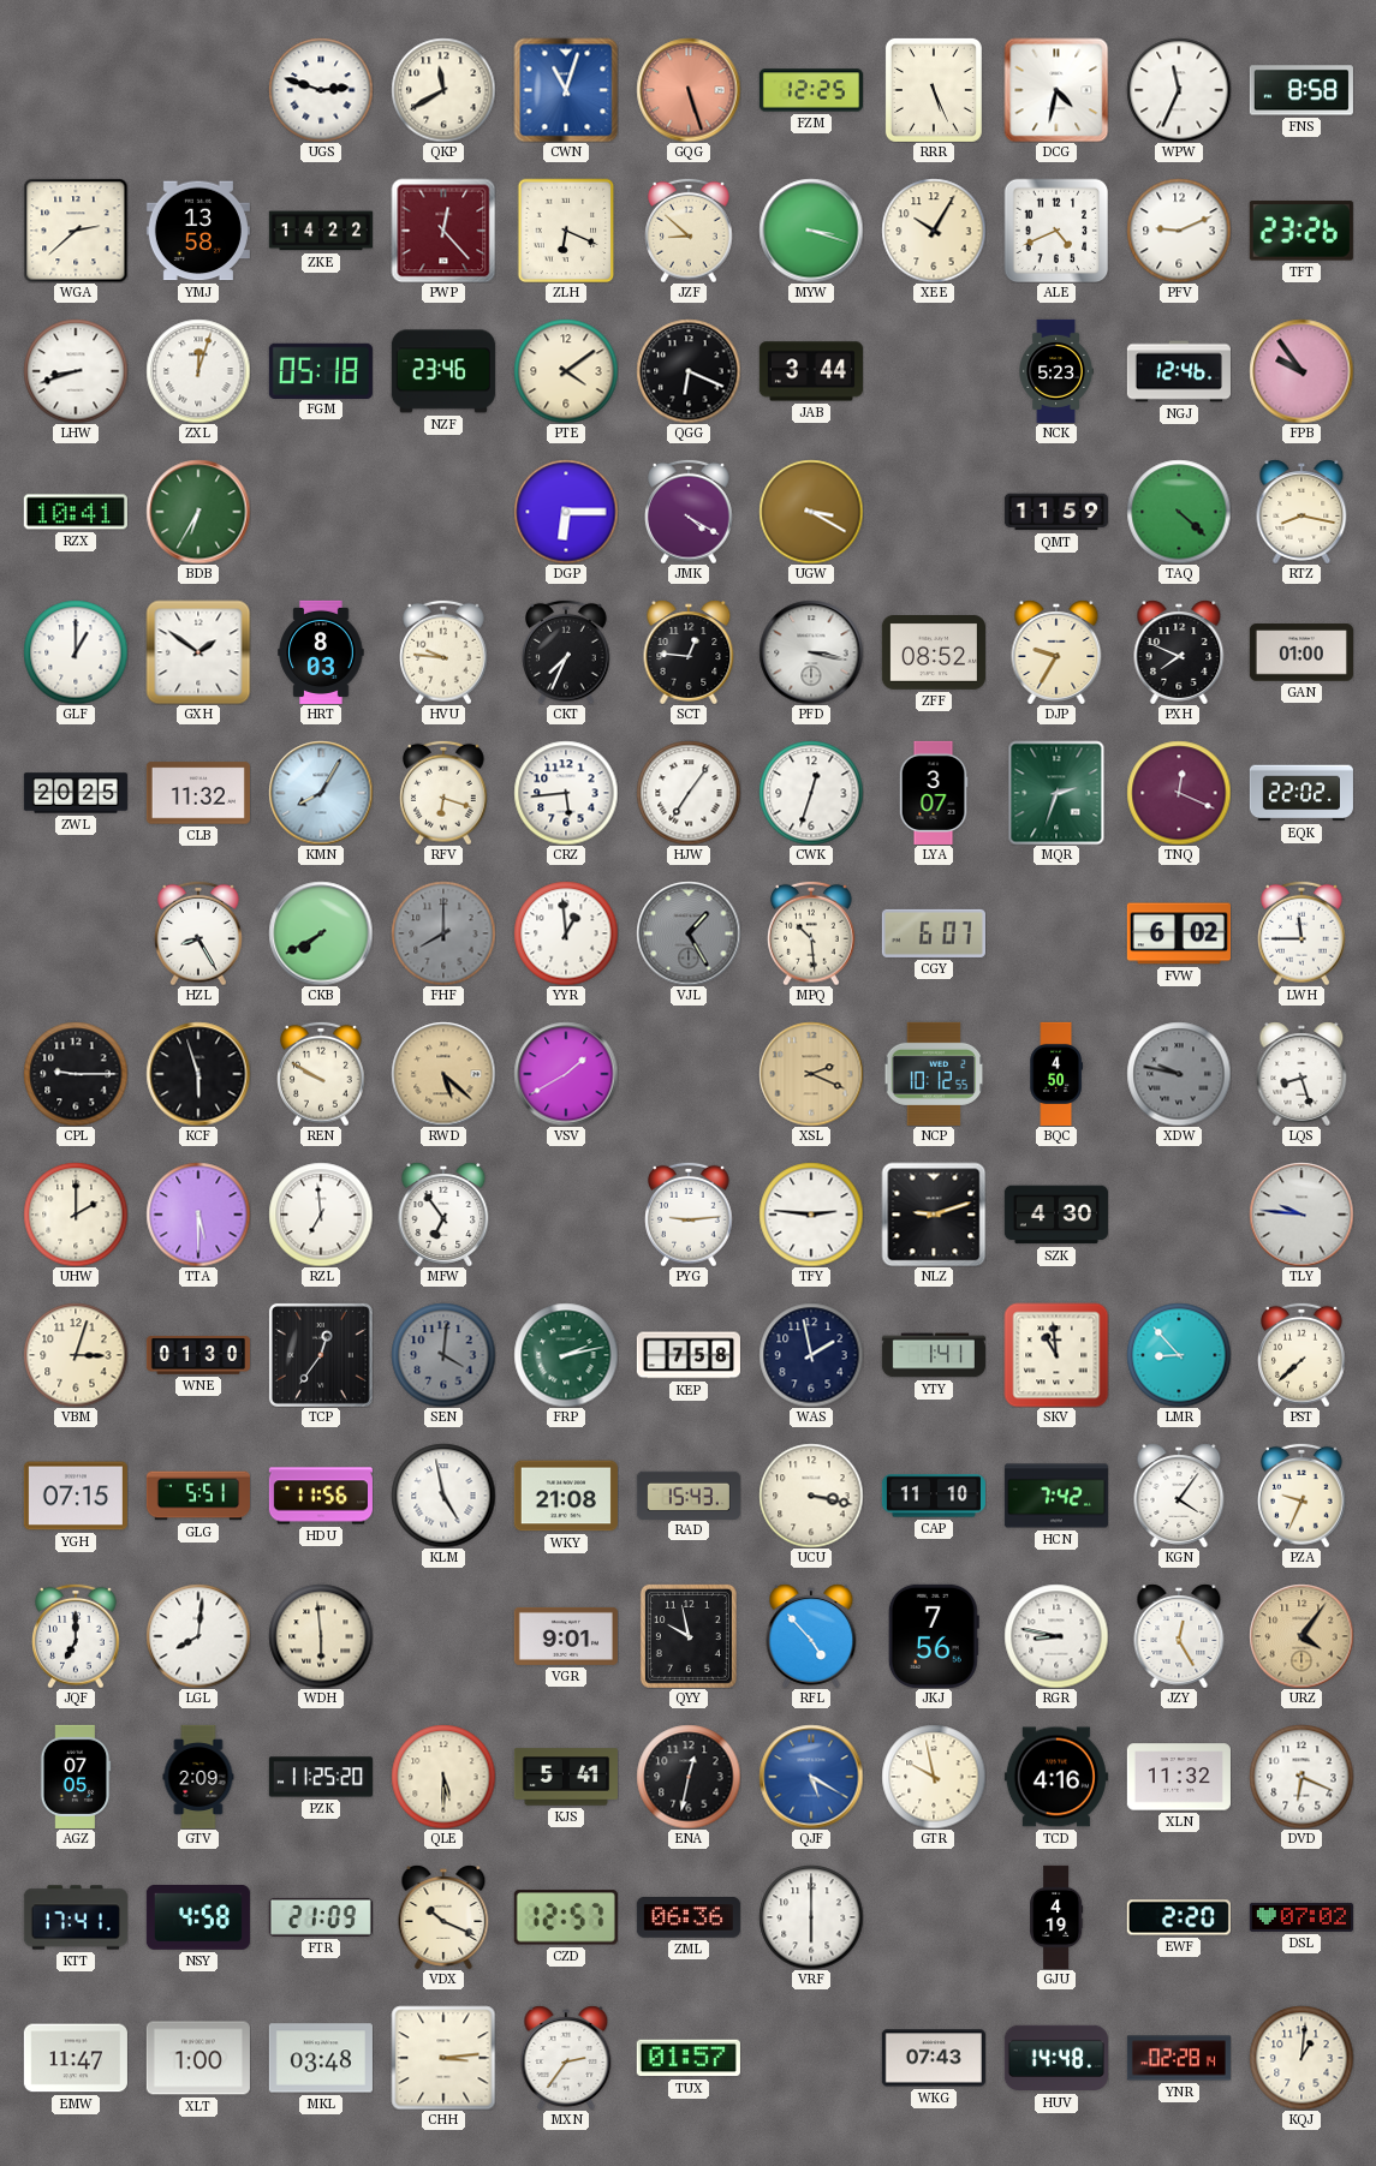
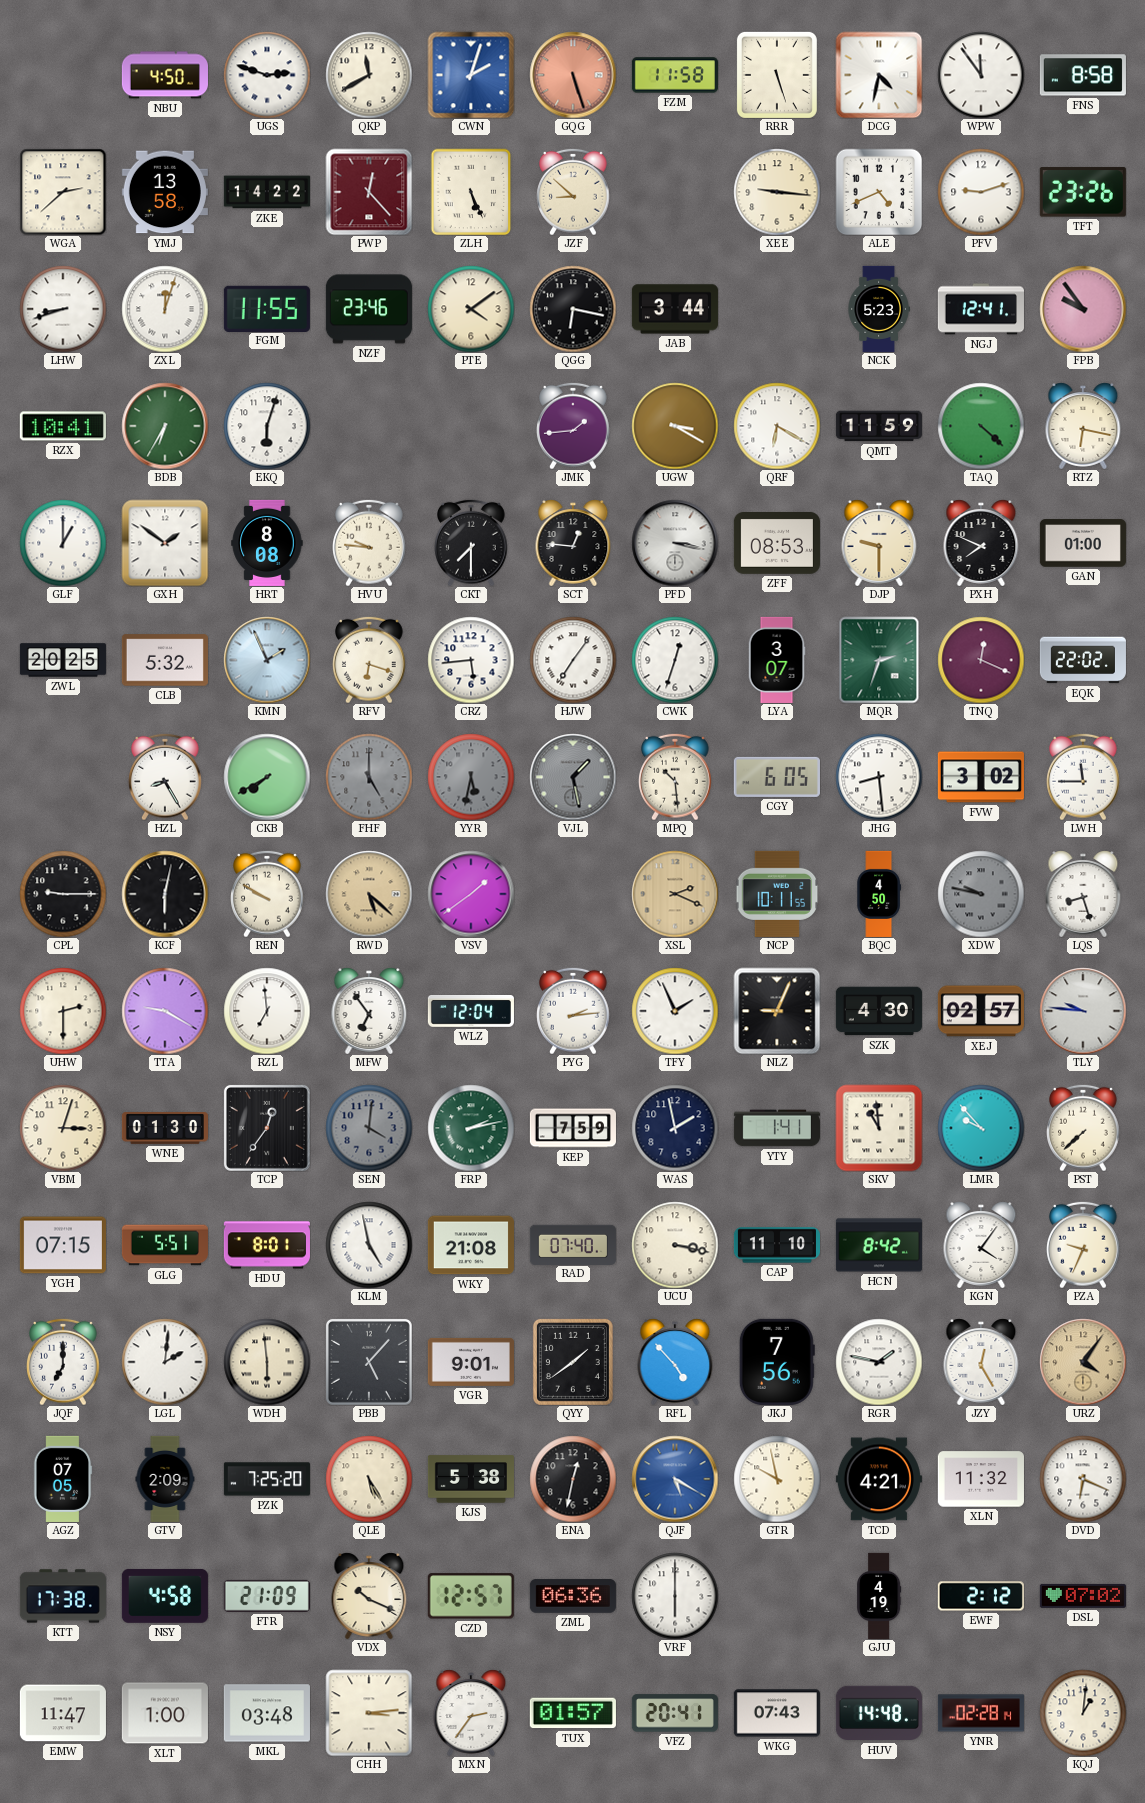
NBU: none -> 4:50 (165, 75)
CWN: 11:03 -> 2:03 (471, 75)
FZM: 12:25 -> 11:58 (675, 75)
RRR: 5:26 -> 5:27 (777, 75)
WPW: 11:34 -> 11:54 (981, 75)
ZLH: 6:19 -> 5:26 (471, 192)
MYW: 3:18 -> none (811, 231)
XEE: 10:05 -> 9:16 (777, 192)
PFV: 9:11 -> 9:12 (981, 192)
FGM: 05:18 -> 11:55 (267, 308)
QGG: 6:19 -> 6:17 (573, 309)
NGJ: 12:46 -> 12:41 (981, 309)
EKQ: none -> 6:03 (267, 426)
DGP: 6:15 -> none (566, 512)
JMK: 4:20 -> 1:44 (574, 426)
QRF: none -> 6:20 (777, 426)
RTZ: 8:17 -> 6:17 (1083, 426)
HRT: 8:03 -> 8:08 (267, 543)
CKT: 7:34 -> 7:30 (472, 543)
ZFF: 08:52 -> 08:53 (777, 544)
DJP: 9:35 -> 9:30 (879, 543)
CLB: 11:32 -> 5:32 (165, 660)
KMN: 8:05 -> 1:56 (267, 660)
FHF: 8:00 -> 5:00 (369, 777)
YYR: 12:59 -> 5:32 (471, 777)
YYR dial: white -> grey (471, 777)
VJL: 1:25 -> 1:28 (573, 777)
CGY: 6:07 -> 6:05 (777, 777)
JHG: none -> 8:29 (879, 777)
FVW: 6:02 -> 3:02 (981, 777)
KCF: 5:57 -> 6:02 (165, 894)
VSV: 1:40 -> 1:39 (471, 894)
NCP: 10:12 -> 10:11 (777, 894)
UHW: 2:00 -> 2:30 (63, 1011)
TTA: 5:30 -> 9:20 (165, 1011)
WLZ: none -> 12:04 (471, 1012)
PYG: 9:14 -> 2:14 (574, 1011)
TFY: 2:46 -> 1:56 (675, 1011)
NLZ: 9:12 -> 9:04 (777, 1011)
XEJ: none -> 02:57 (981, 1011)
KEP: 7:58 -> 7:59 (573, 1128)
LMR: 8:53 -> 9:53 (981, 1128)
HDU: 11:56 -> 8:01 (267, 1245)
RAD: 15:43 -> 07:40 (573, 1244)
HCN: 7:42 -> 8:42 (879, 1245)
LGL: 8:01 -> 2:01 (165, 1362)
PBB: none -> 5:07 (369, 1362)
QYY: 9:58 -> 1:39 (573, 1362)
RGR: 8:47 -> 1:47 (879, 1362)
PZK: 11:25 -> 7:25 (267, 1479)
QLE: 5:30 -> 5:25 (369, 1479)
KJS: 5:41 -> 5:38 (471, 1479)
TCD: 4:16 -> 4:21 (879, 1479)
KTT: 17:41 -> 17:38 (63, 1596)
EWF: 2:20 -> 2:12 (981, 1596)
VFZ: none -> 20:41 (675, 1713)
